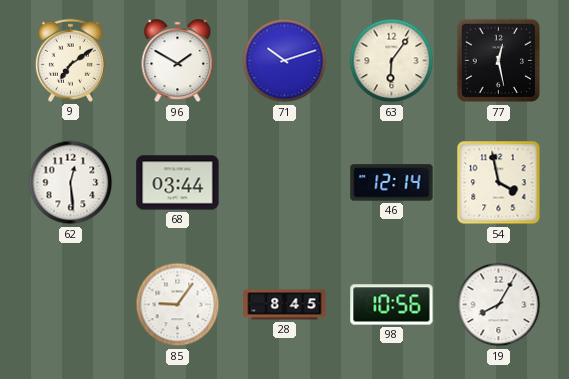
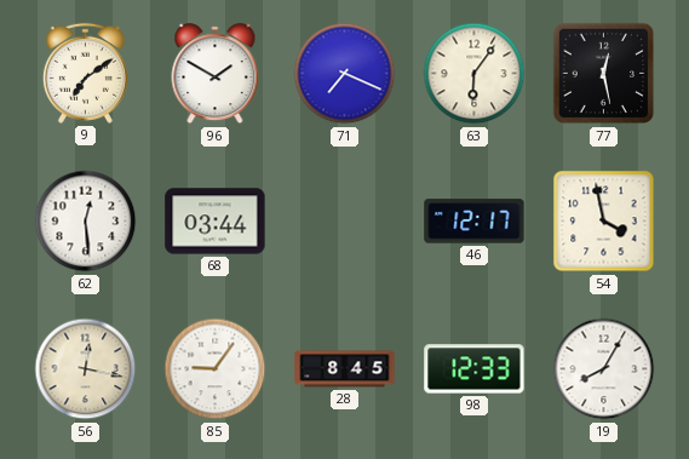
71: 10:12 -> 7:19 (345, 74)
46: 12:14 -> 12:17 (475, 222)
56: none -> 12:17 (86, 369)
98: 10:56 -> 12:33 (475, 369)
